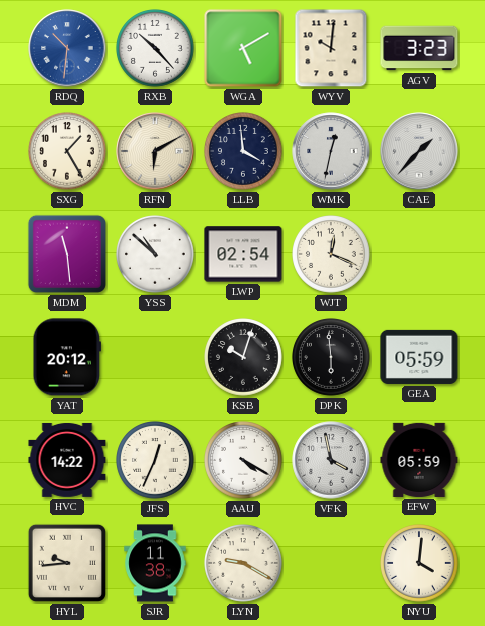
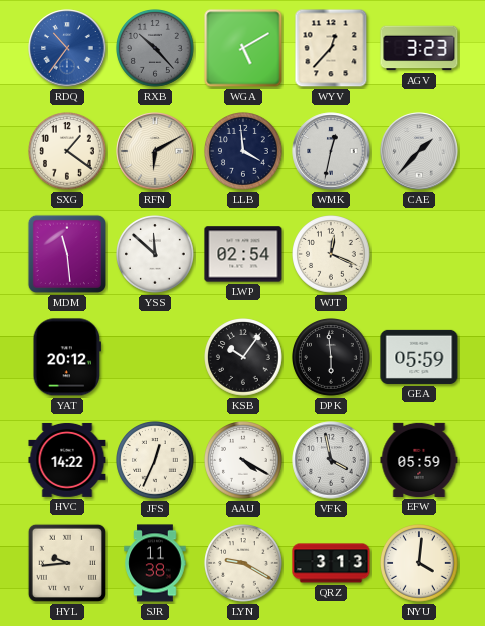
RDQ: 10:31 -> 10:36 (67, 48)
RXB dial: white -> grey (156, 49)
WYV: 10:01 -> 12:37 (331, 48)
SXG: 1:25 -> 1:21 (68, 152)
YSS: 10:52 -> 11:52 (156, 255)
KSB: 10:03 -> 10:06 (244, 358)
QRZ: none -> 3:13 (331, 563)
